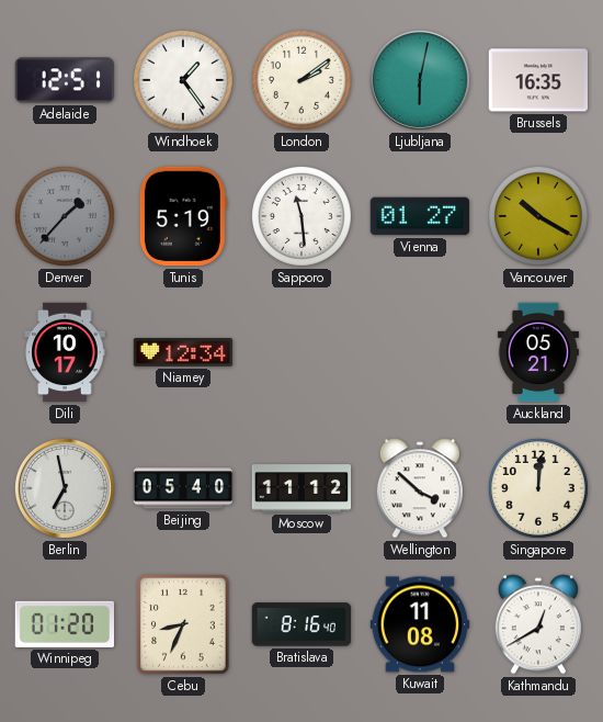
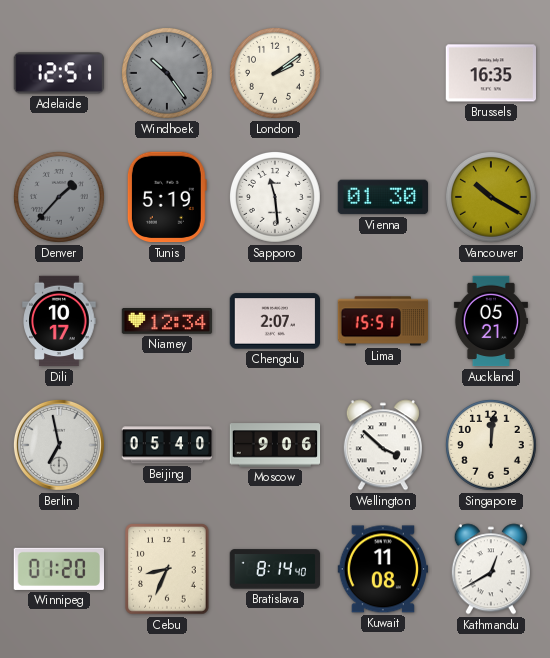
Windhoek: 1:24 -> 10:24 (167, 73)
Windhoek dial: white -> grey (167, 73)
Ljubljana: 6:02 -> none (420, 80)
Vienna: 01:27 -> 01:30 (383, 197)
Chengdu: none -> 2:07 (275, 321)
Lima: none -> 15:51 (383, 321)
Moscow: 11:12 -> 9:06 (275, 445)
Bratislava: 8:16 -> 8:14 (275, 569)
